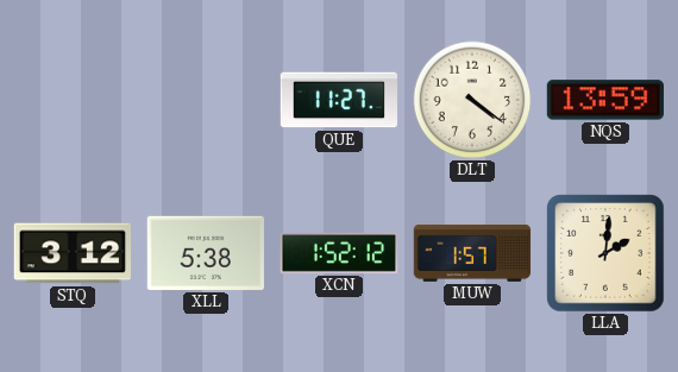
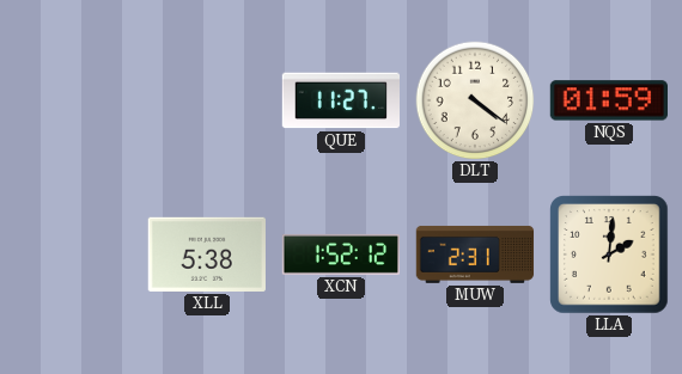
NQS: 13:59 -> 01:59 (608, 100)
STQ: 3:12 -> none (73, 253)
MUW: 1:57 -> 2:31 (475, 255)
